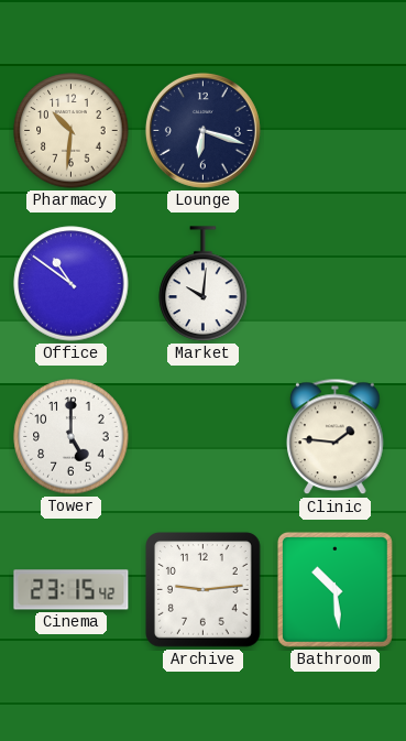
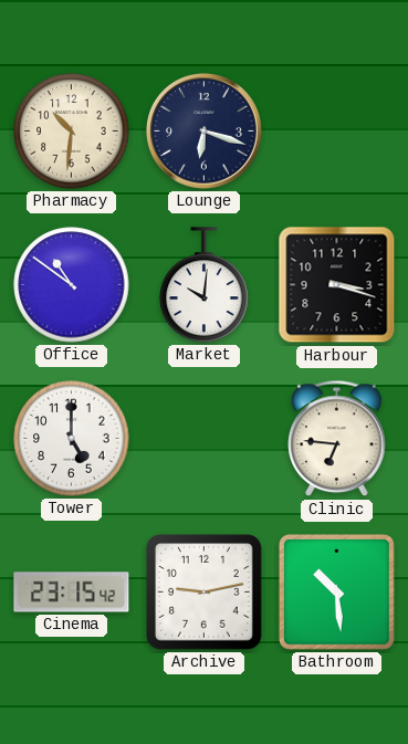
Harbour: none -> 3:18 (337, 285)
Clinic: 1:46 -> 6:46 (337, 439)
Archive: 9:14 -> 9:13 (205, 593)
